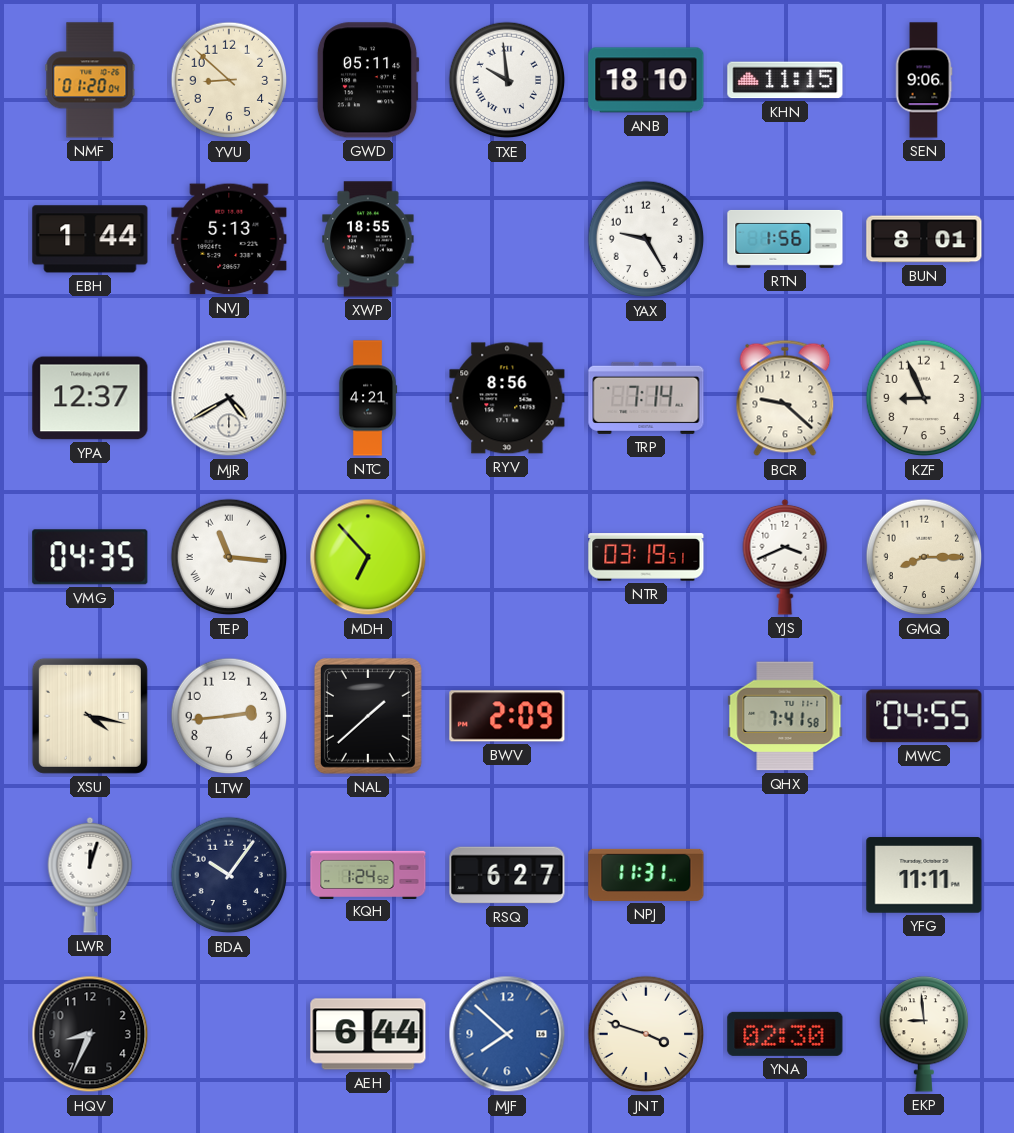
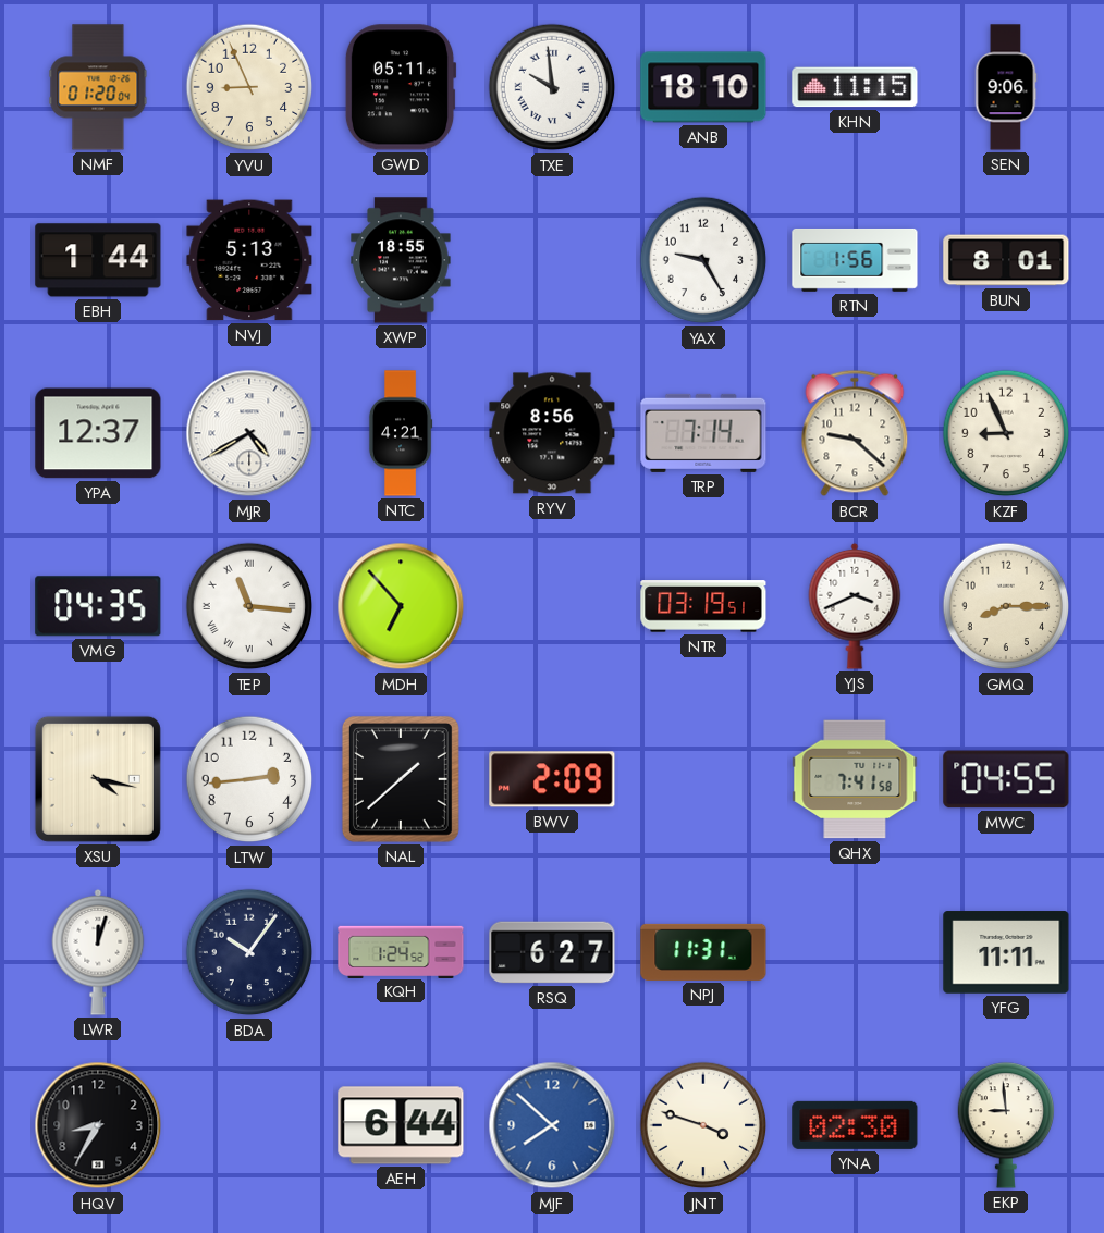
YVU: 8:52 -> 8:56 (249, 87)
HQV: 8:34 -> 8:35 (98, 1125)
